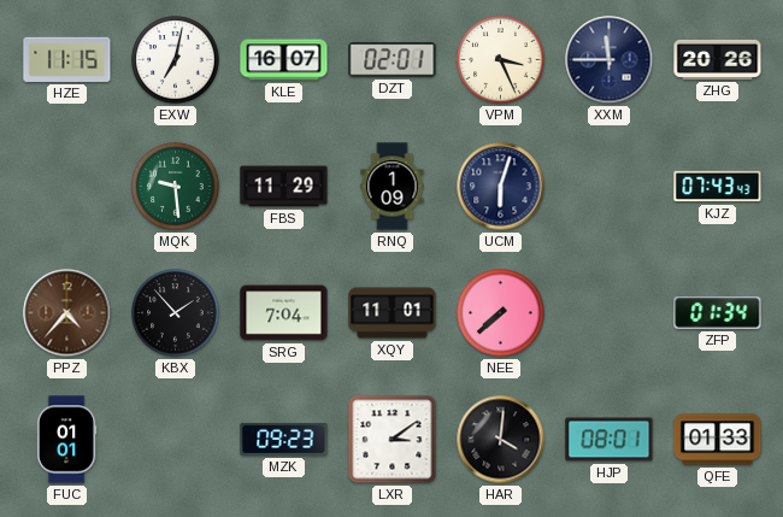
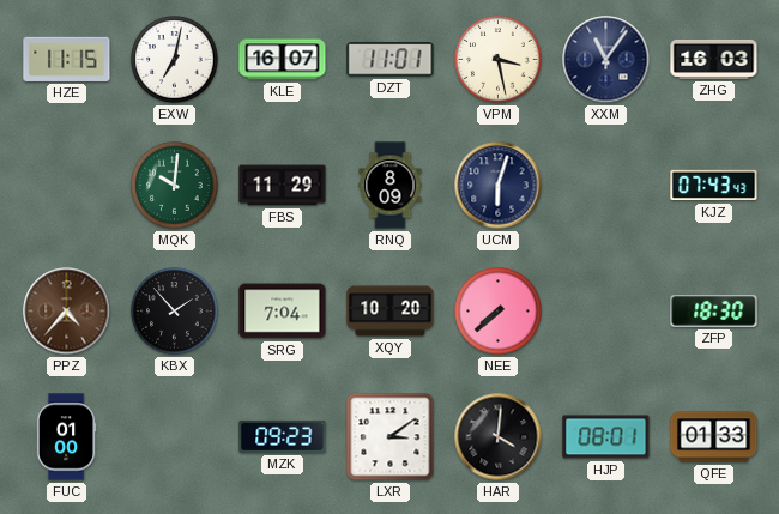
DZT: 02:01 -> 11:01 (391, 60)
VPM: 3:26 -> 3:28 (499, 60)
XXM: 11:45 -> 11:06 (606, 60)
ZHG: 20:26 -> 16:03 (714, 59)
MQK: 9:29 -> 10:01 (175, 186)
RNQ: 1:09 -> 8:09 (391, 186)
XQY: 11:01 -> 10:20 (391, 312)
ZFP: 01:34 -> 18:30 (714, 312)
FUC: 01:01 -> 01:00 (66, 437)
